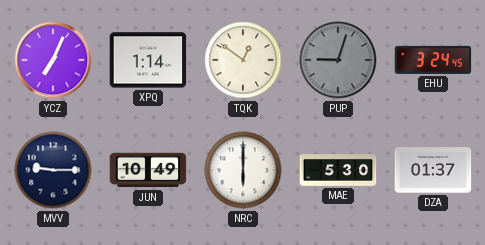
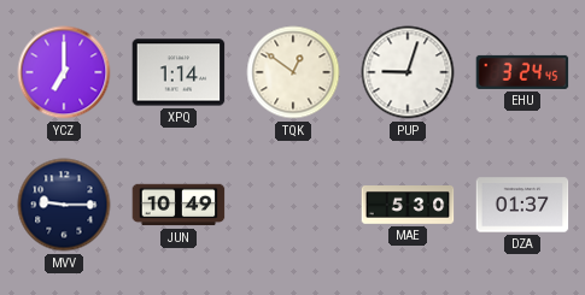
YCZ: 7:04 -> 7:00 (64, 72)
PUP dial: grey -> white (408, 72)
NRC: 6:00 -> none (243, 170)
